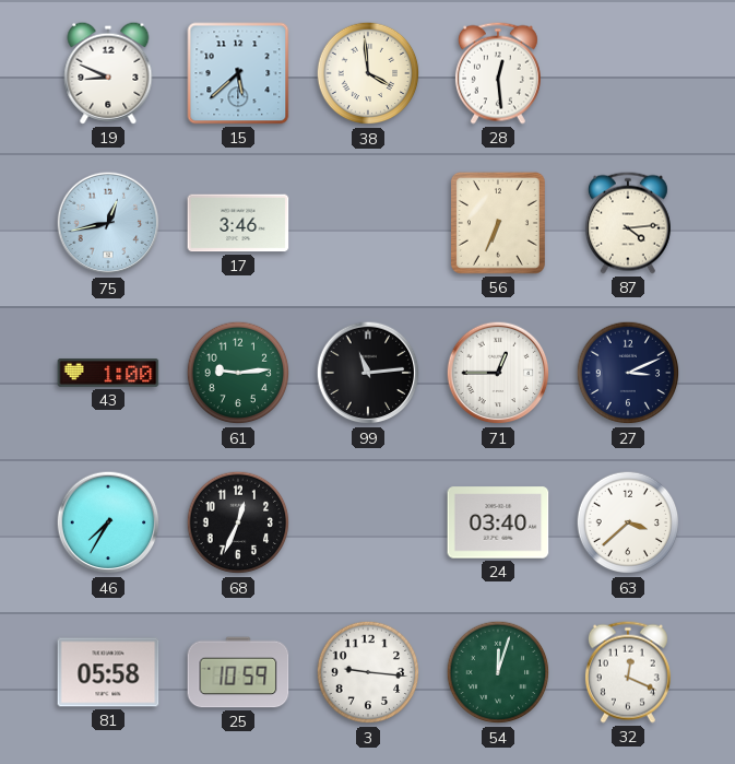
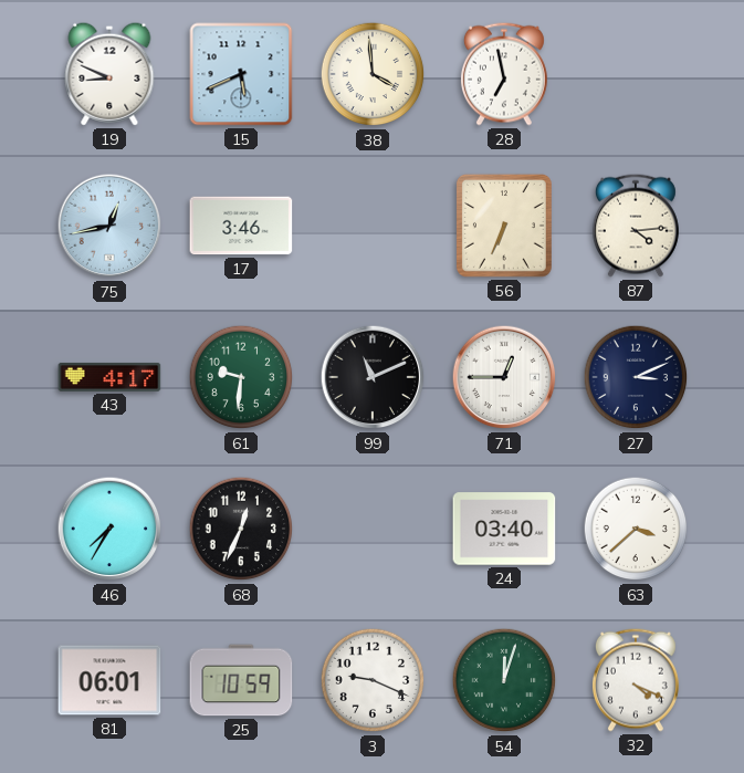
15: 5:38 -> 5:41 (241, 74)
28: 12:29 -> 6:58 (504, 74)
43: 1:00 -> 4:17 (109, 377)
61: 9:14 -> 9:31 (241, 377)
99: 11:14 -> 11:11 (373, 377)
81: 05:58 -> 06:01 (109, 680)
3: 9:16 -> 9:19 (373, 680)
32: 12:19 -> 4:19 (636, 680)
